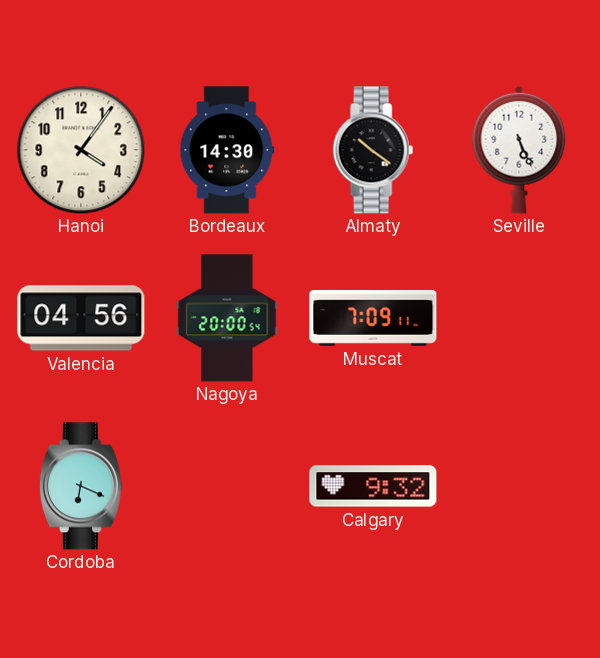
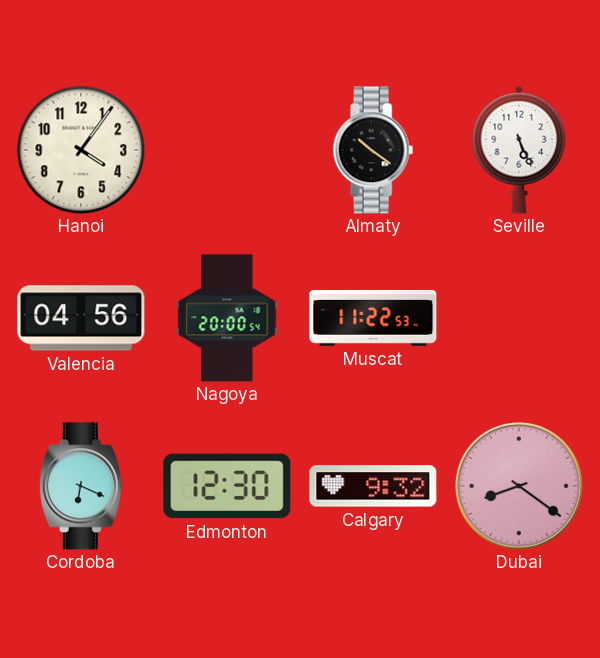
Bordeaux: 14:30 -> none (227, 150)
Muscat: 7:09 -> 11:22 (373, 318)
Edmonton: none -> 12:30 (227, 486)
Dubai: none -> 8:21 (519, 486)
